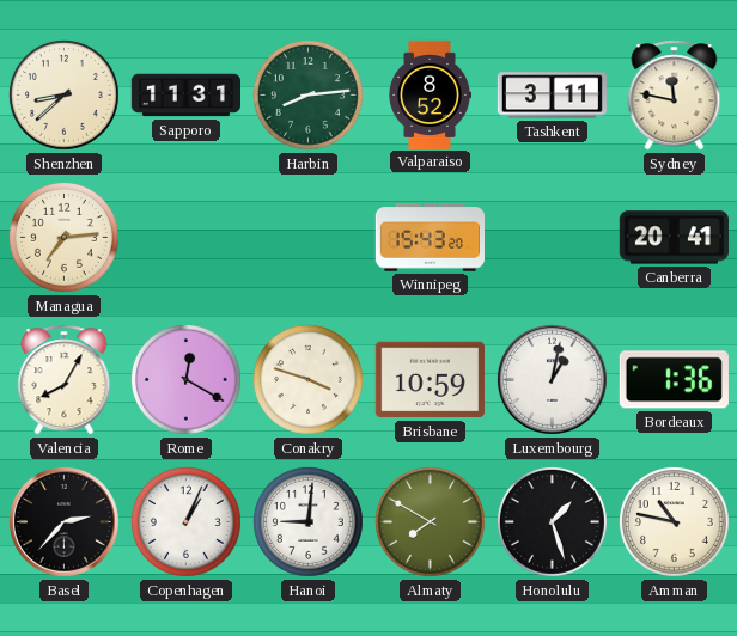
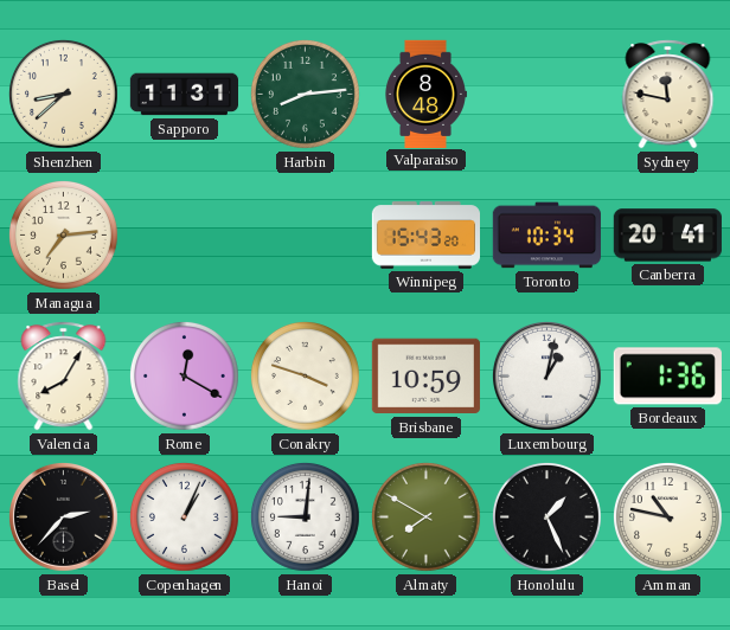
Valparaiso: 8:52 -> 8:48 (425, 94)
Tashkent: 3:11 -> none (552, 96)
Toronto: none -> 10:34 (546, 236)
Honolulu: 1:27 -> 1:26 (547, 517)
